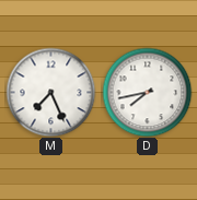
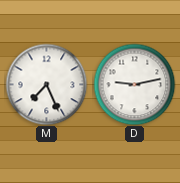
D: 7:43 -> 9:13 (134, 84)
